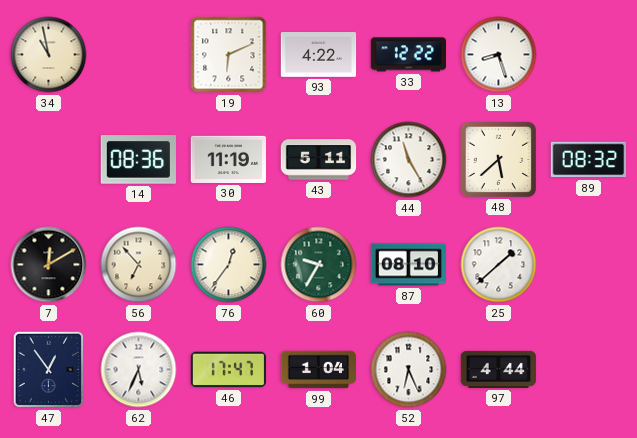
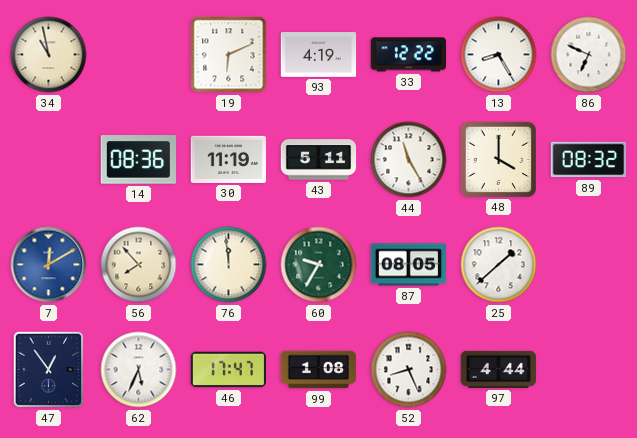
93: 4:22 -> 4:19 (319, 55)
13: 8:27 -> 8:25 (499, 55)
86: none -> 6:49 (589, 55)
48: 5:38 -> 4:00 (498, 159)
7 dial: black -> blue (49, 265)
56: 6:53 -> 7:53 (139, 265)
76: 12:36 -> 11:59 (229, 265)
87: 08:10 -> 08:05 (408, 265)
99: 1:04 -> 1:08 (319, 370)
52: 6:26 -> 8:26 (409, 370)
